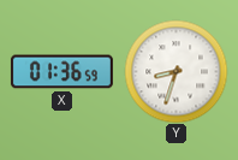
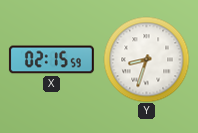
X: 01:36 -> 02:15 (51, 60)
